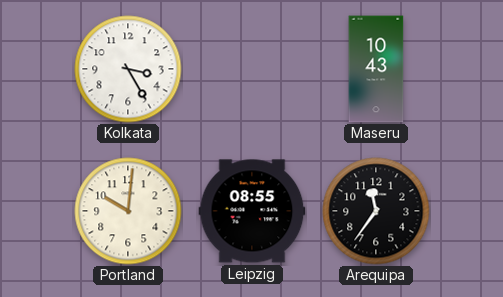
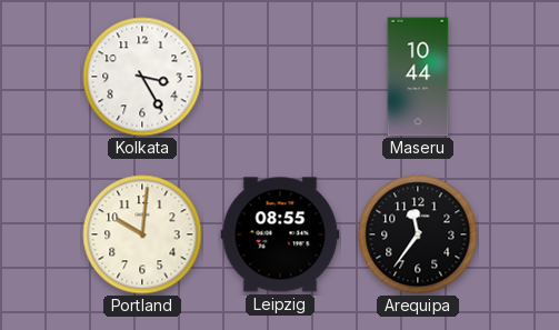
Maseru: 10:43 -> 10:44 (418, 77)
